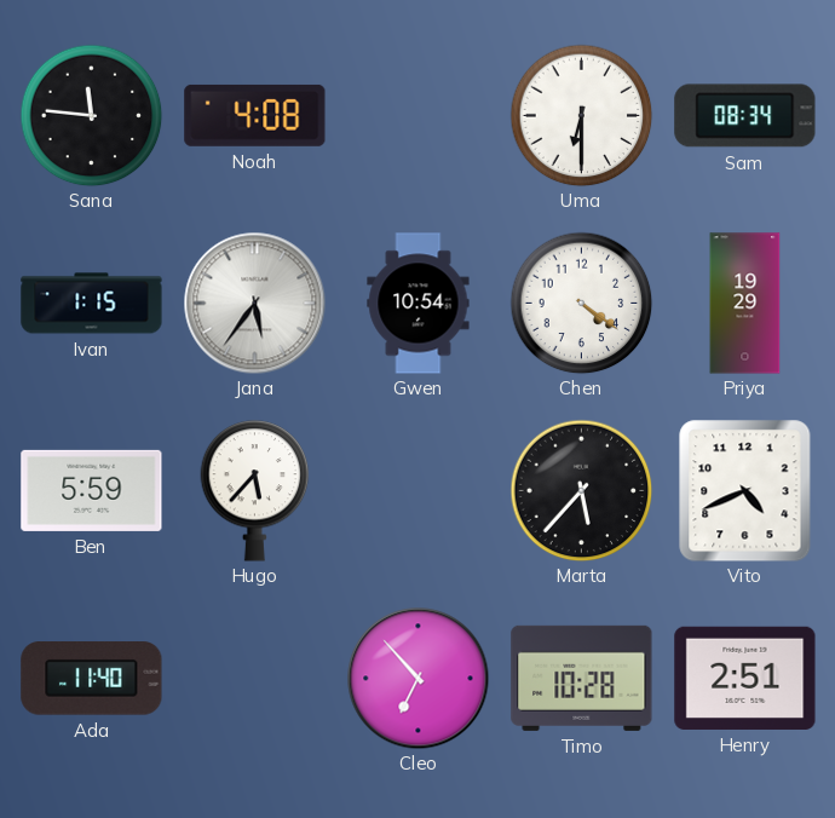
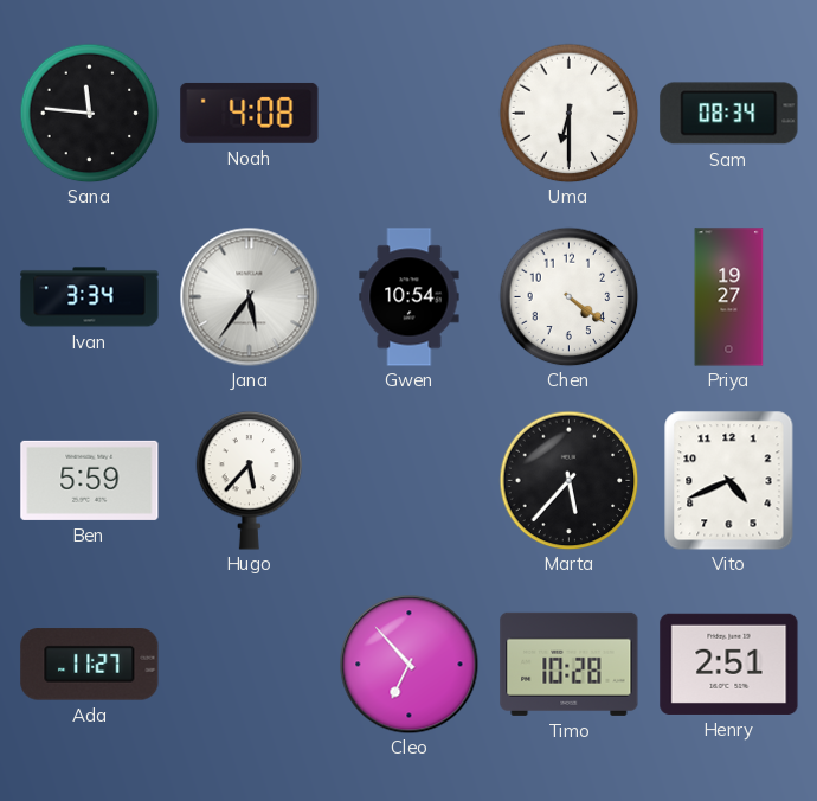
Ivan: 1:15 -> 3:34 (90, 297)
Priya: 19:29 -> 19:27 (729, 297)
Ada: 11:40 -> 11:27 (90, 665)
